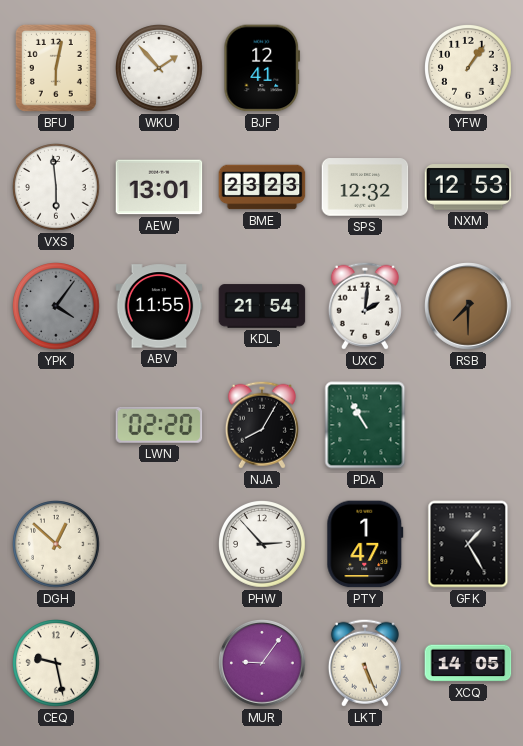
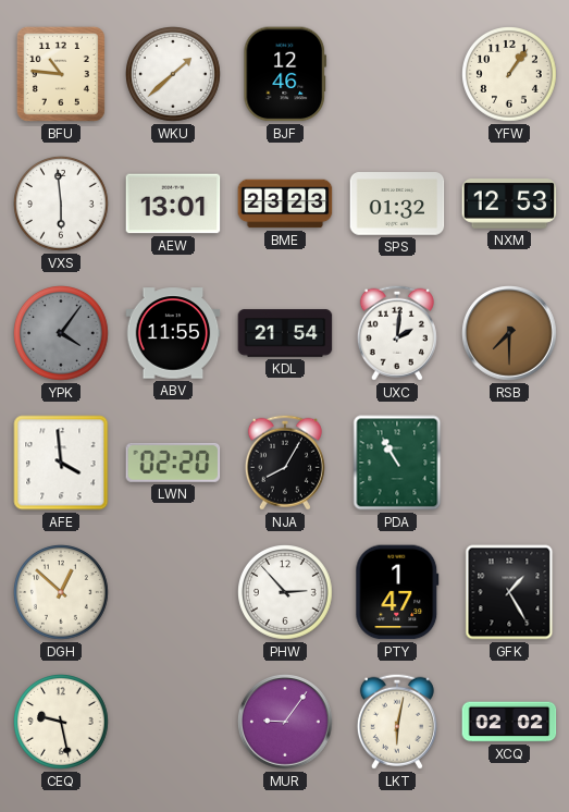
BFU: 6:02 -> 10:46 (61, 74)
WKU: 1:53 -> 1:38 (174, 75)
BJF: 12:41 -> 12:46 (285, 74)
SPS: 12:32 -> 01:32 (397, 204)
AFE: none -> 3:59 (61, 463)
LKT: 5:26 -> 6:02 (397, 722)
XCQ: 14:05 -> 02:02 (509, 722)
